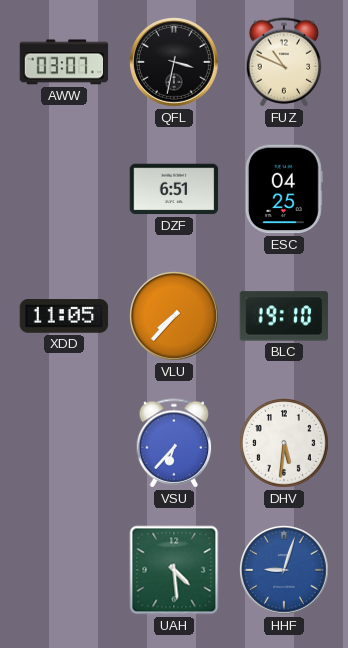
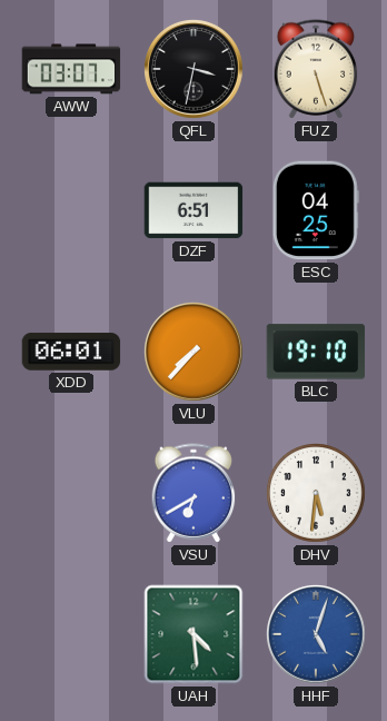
FUZ: 10:49 -> 5:27 (316, 69)
XDD: 11:05 -> 06:01 (71, 352)
VSU: 6:37 -> 6:40 (193, 493)
HHF: 9:03 -> 5:03 (317, 635)
